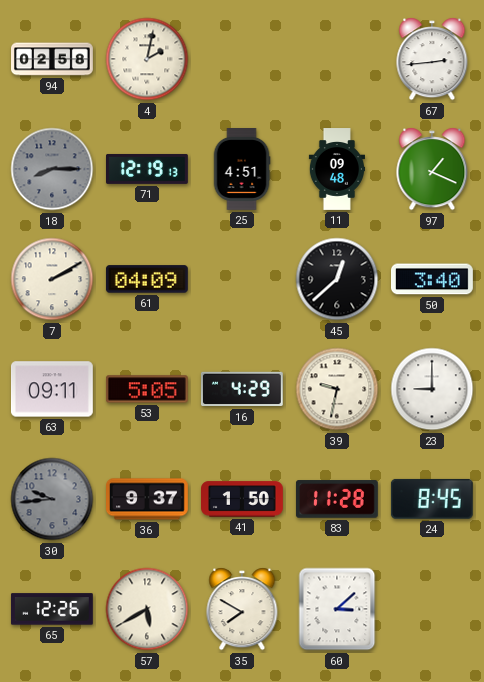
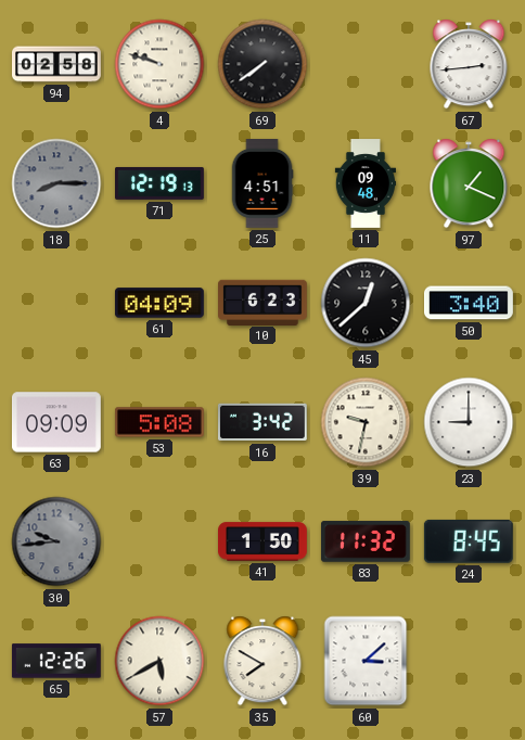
4: 2:02 -> 9:48 (159, 64)
69: none -> 7:39 (262, 64)
7: 2:10 -> none (52, 279)
10: none -> 6:23 (264, 302)
63: 09:11 -> 09:09 (56, 422)
53: 5:05 -> 5:08 (159, 422)
16: 4:29 -> 3:42 (262, 422)
36: 9:37 -> none (148, 499)
83: 11:28 -> 11:32 (366, 541)
